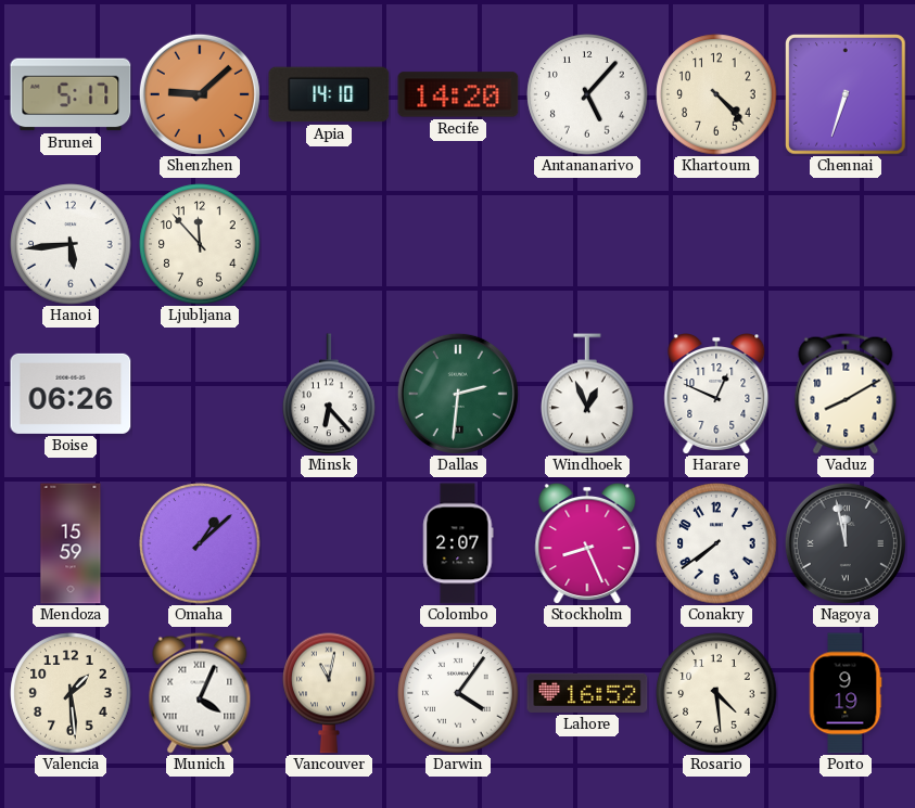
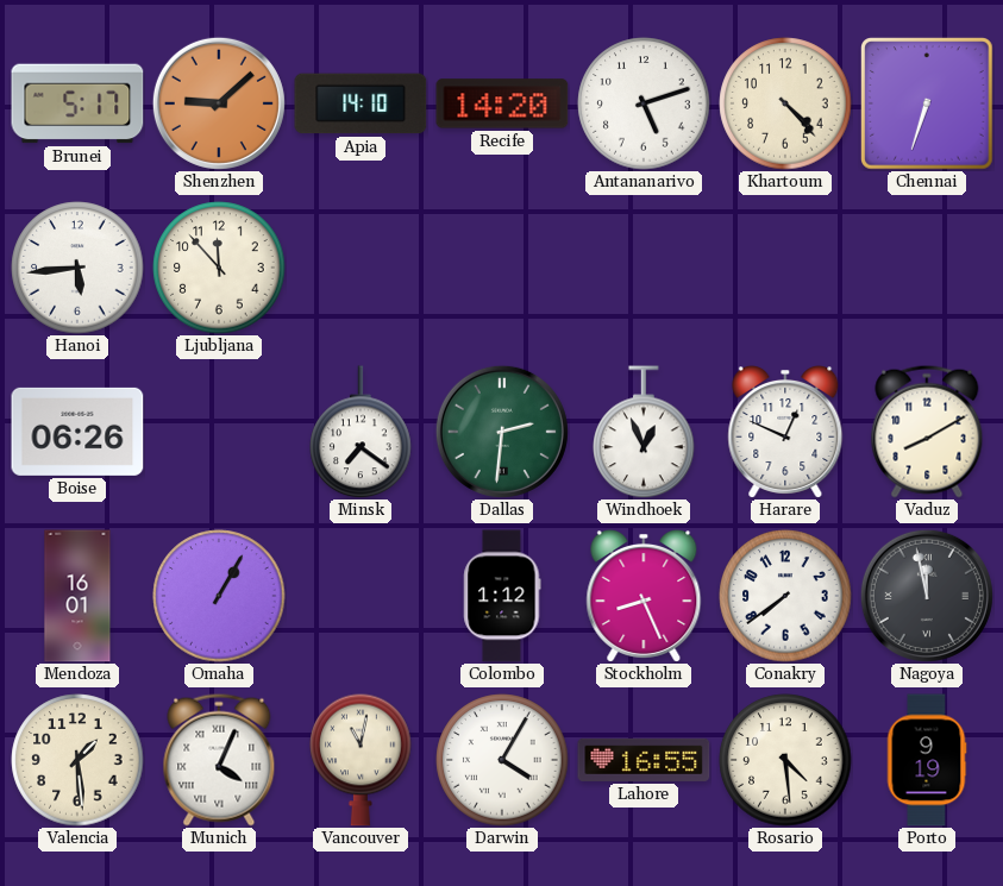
Antananarivo: 5:07 -> 5:12 (644, 103)
Minsk: 6:23 -> 7:21 (361, 432)
Mendoza: 15:59 -> 16:01 (77, 596)
Omaha: 1:08 -> 1:05 (219, 596)
Colombo: 2:07 -> 1:12 (502, 596)
Darwin: 4:06 -> 4:05 (502, 760)
Lahore: 16:52 -> 16:55 (644, 760)
